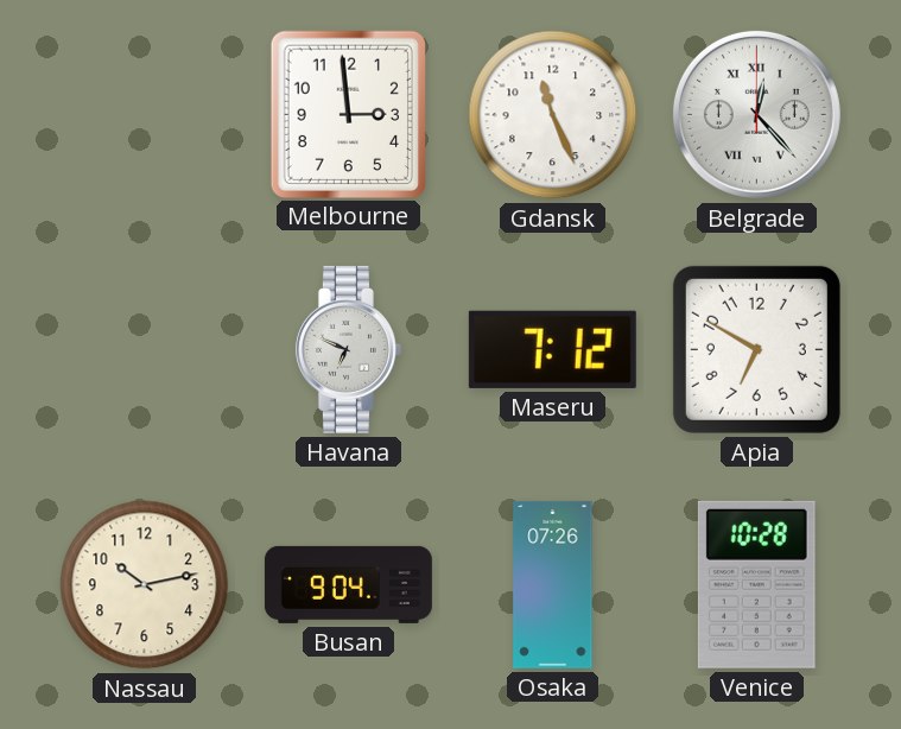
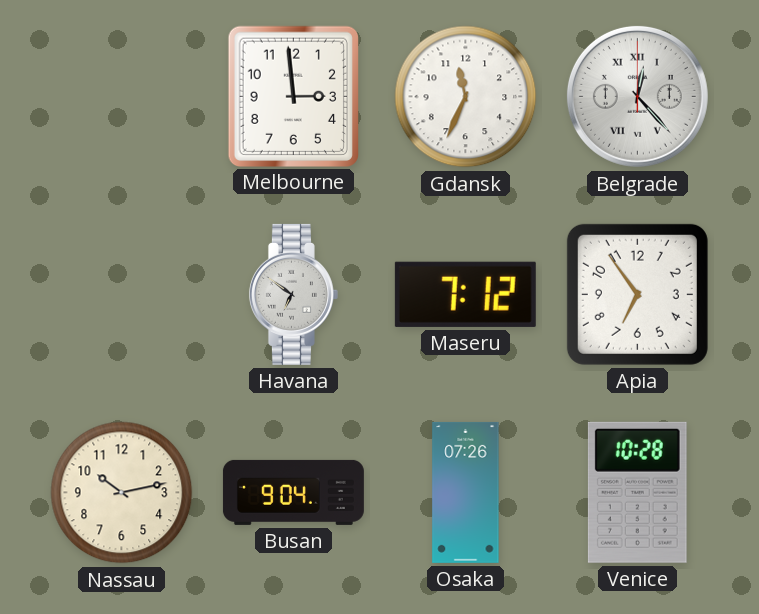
Gdansk: 11:26 -> 11:34 (466, 97)
Havana: 6:49 -> 6:51 (293, 294)
Apia: 6:50 -> 6:54 (637, 294)
